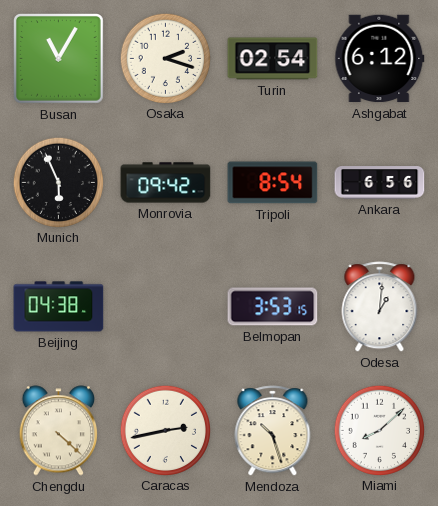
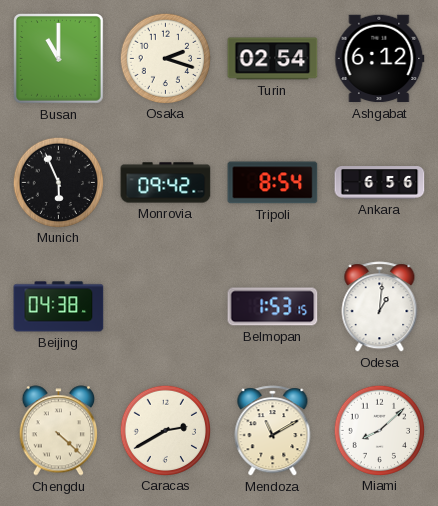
Busan: 11:05 -> 11:00 (59, 59)
Belmopan: 3:53 -> 1:53 (273, 307)
Caracas: 2:43 -> 2:40 (165, 430)
Mendoza: 10:27 -> 11:10 (273, 431)
